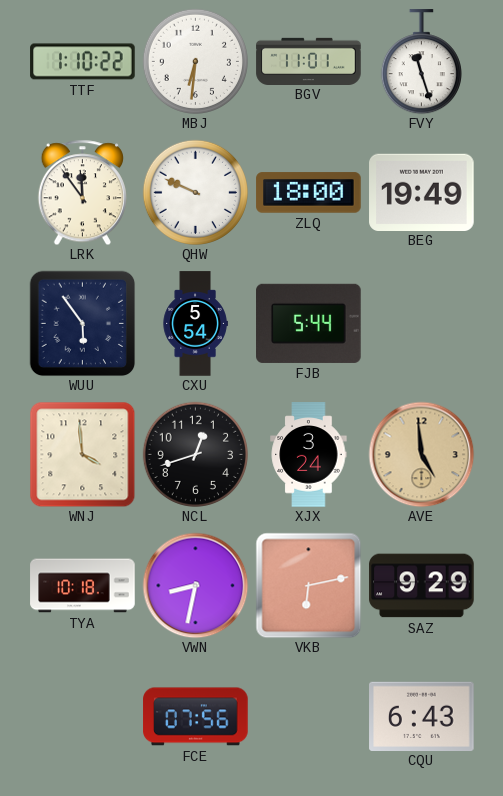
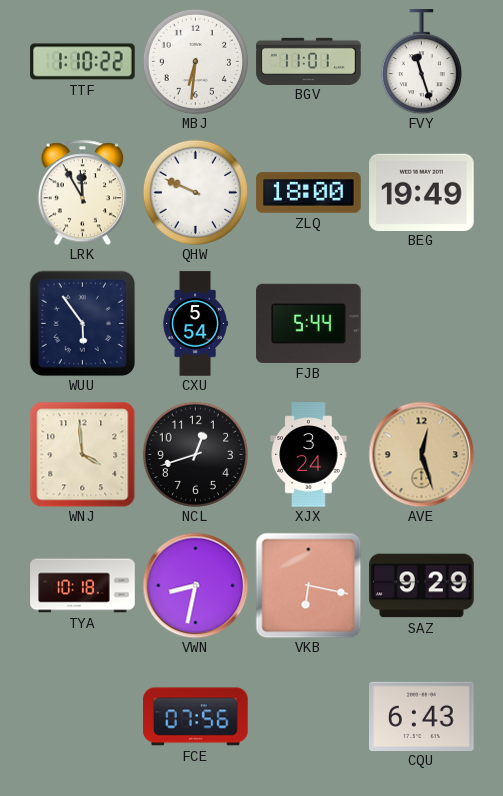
LRK: 11:54 -> 11:55 (82, 192)
AVE: 4:59 -> 12:27 (421, 454)
VKB: 6:13 -> 6:17 (308, 585)
